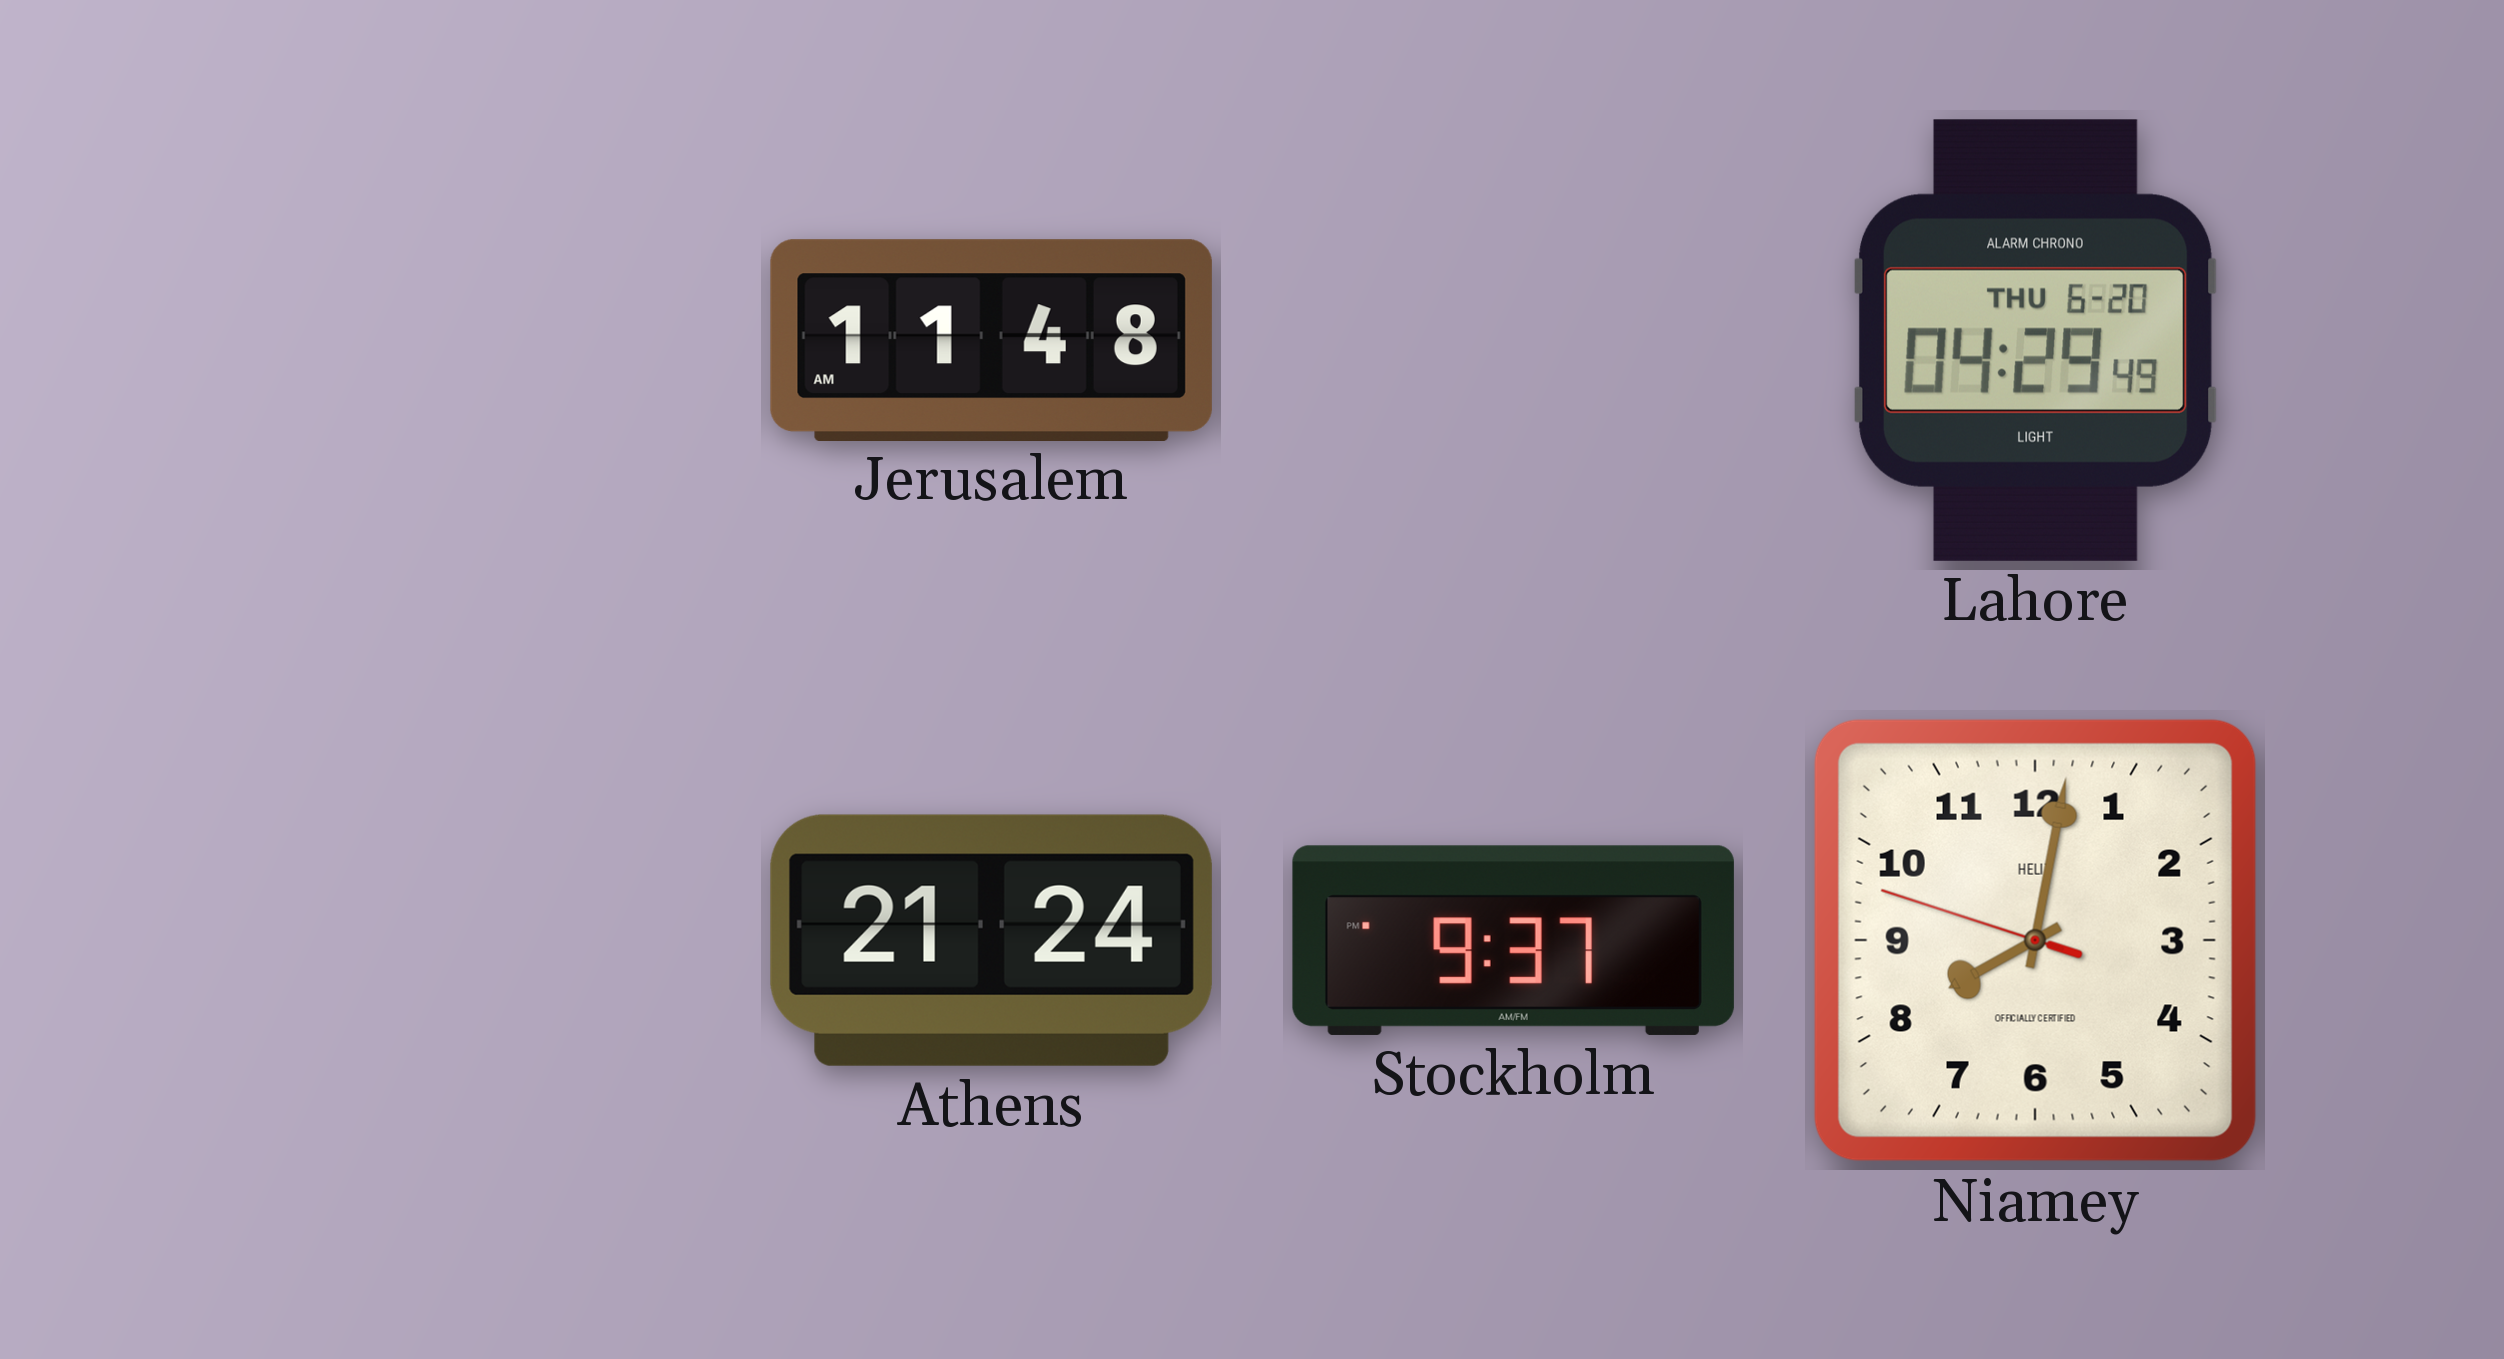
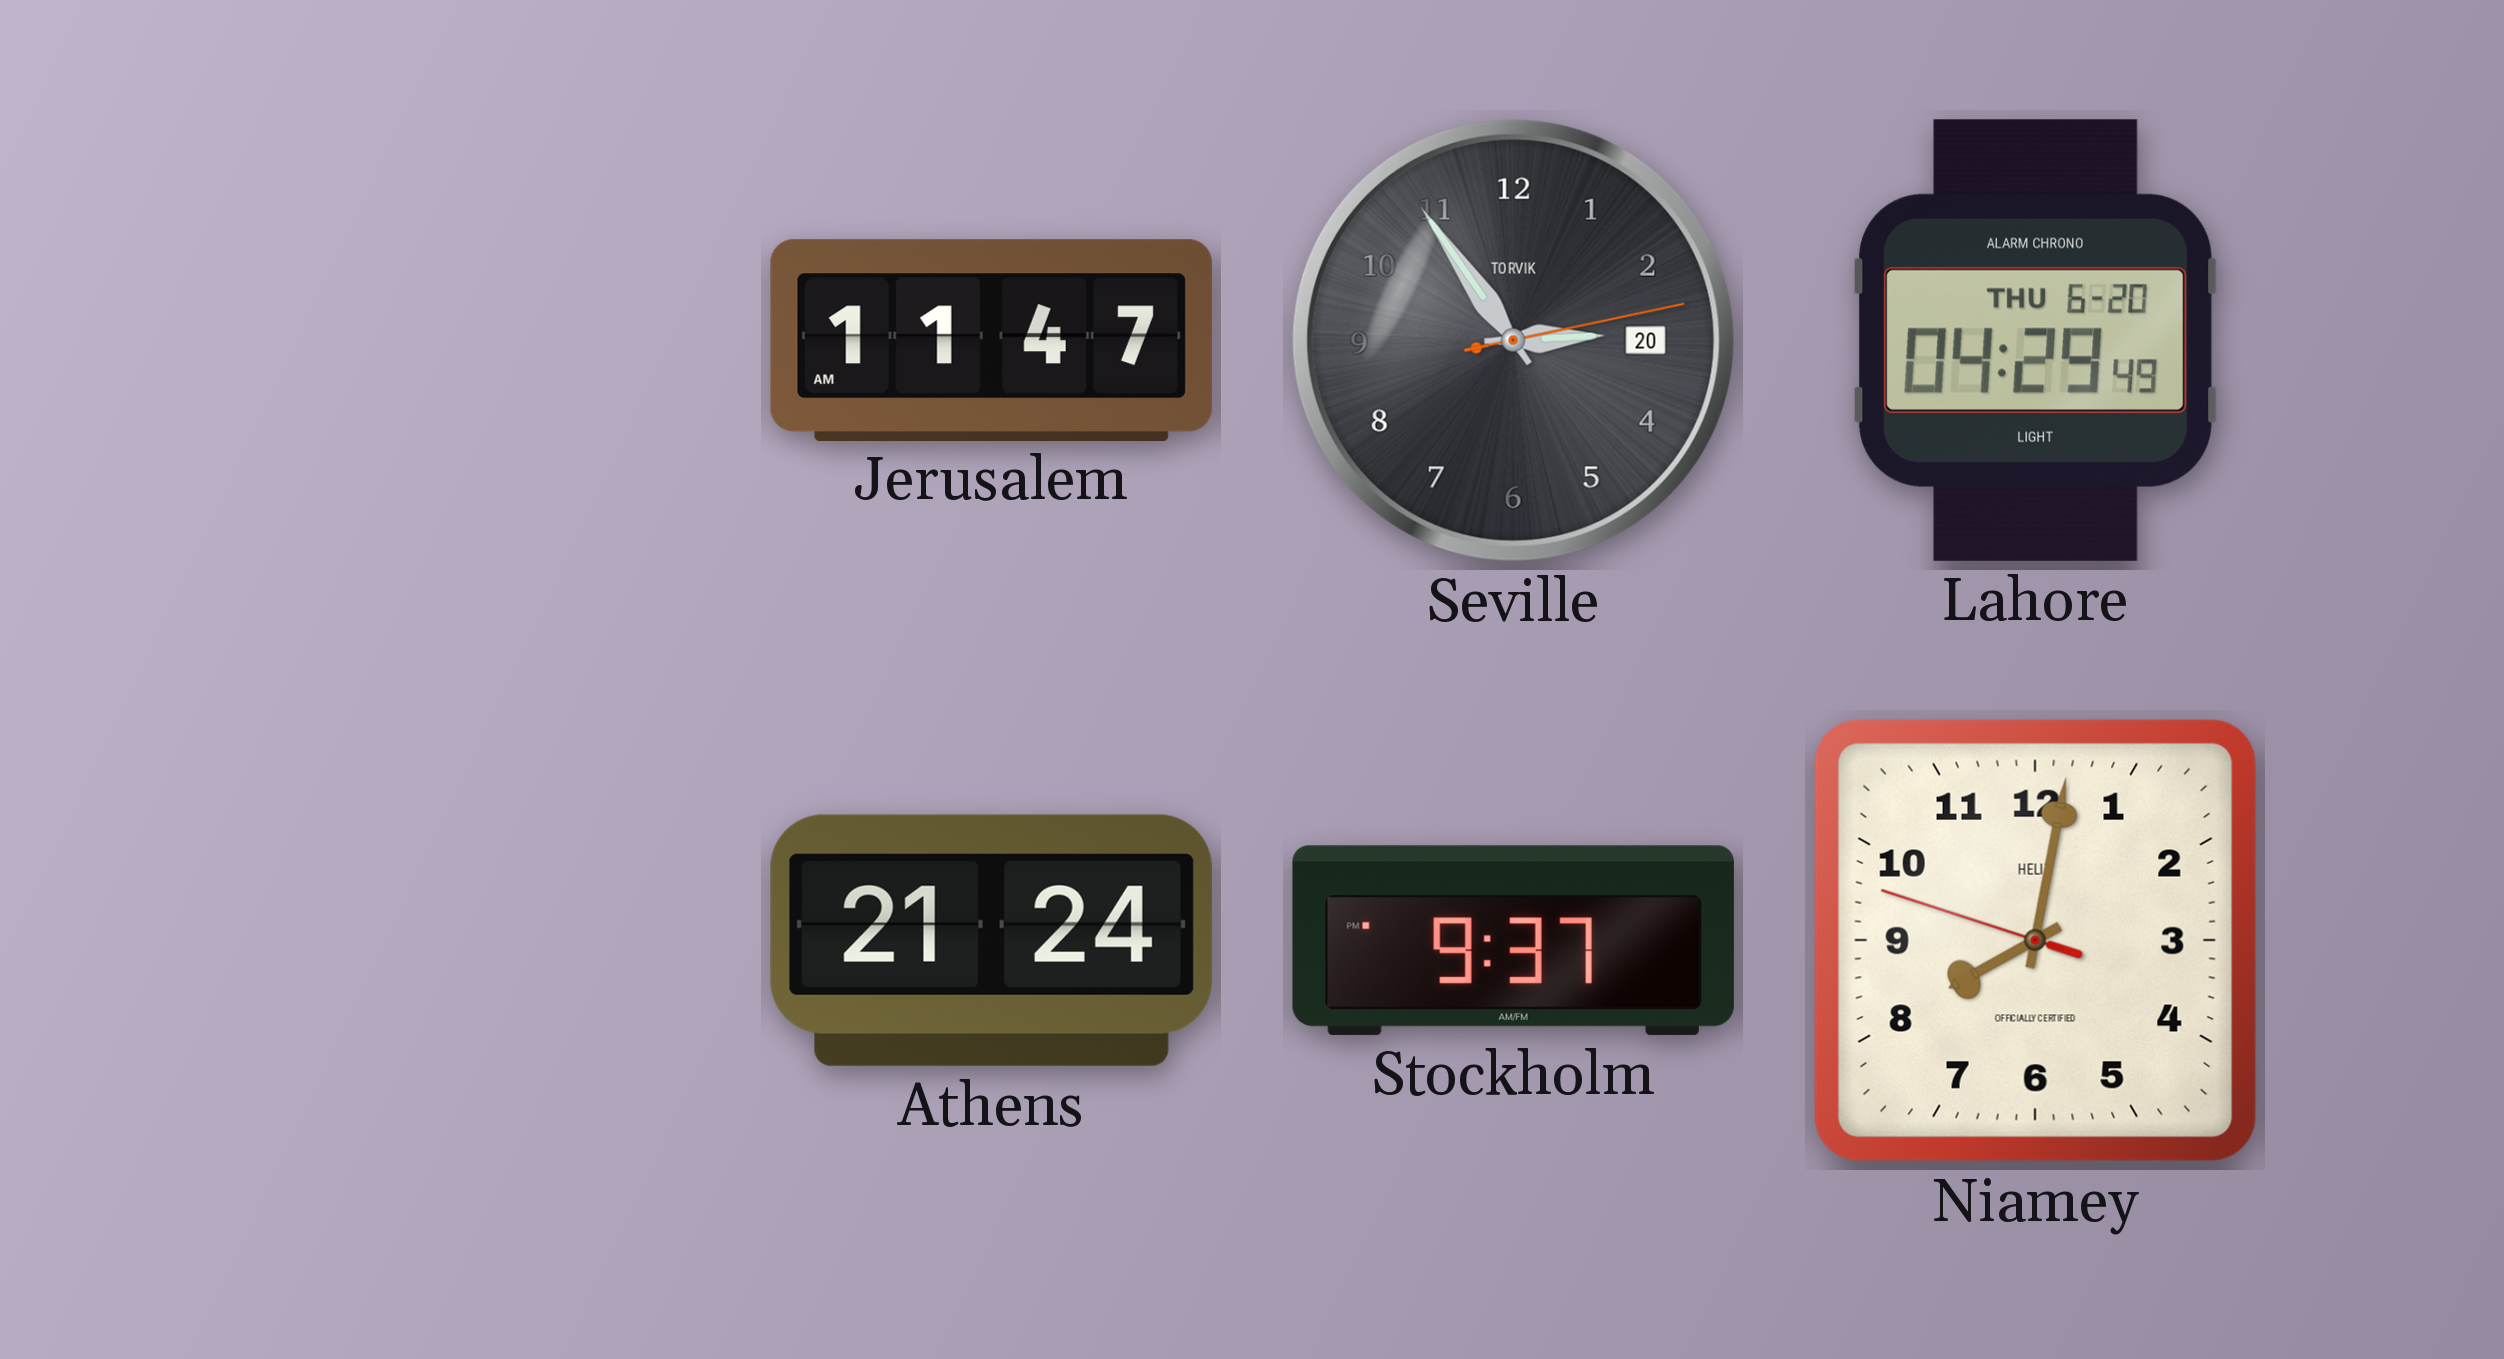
Jerusalem: 11:48 -> 11:47 (991, 340)
Seville: none -> 2:54 (1513, 340)
